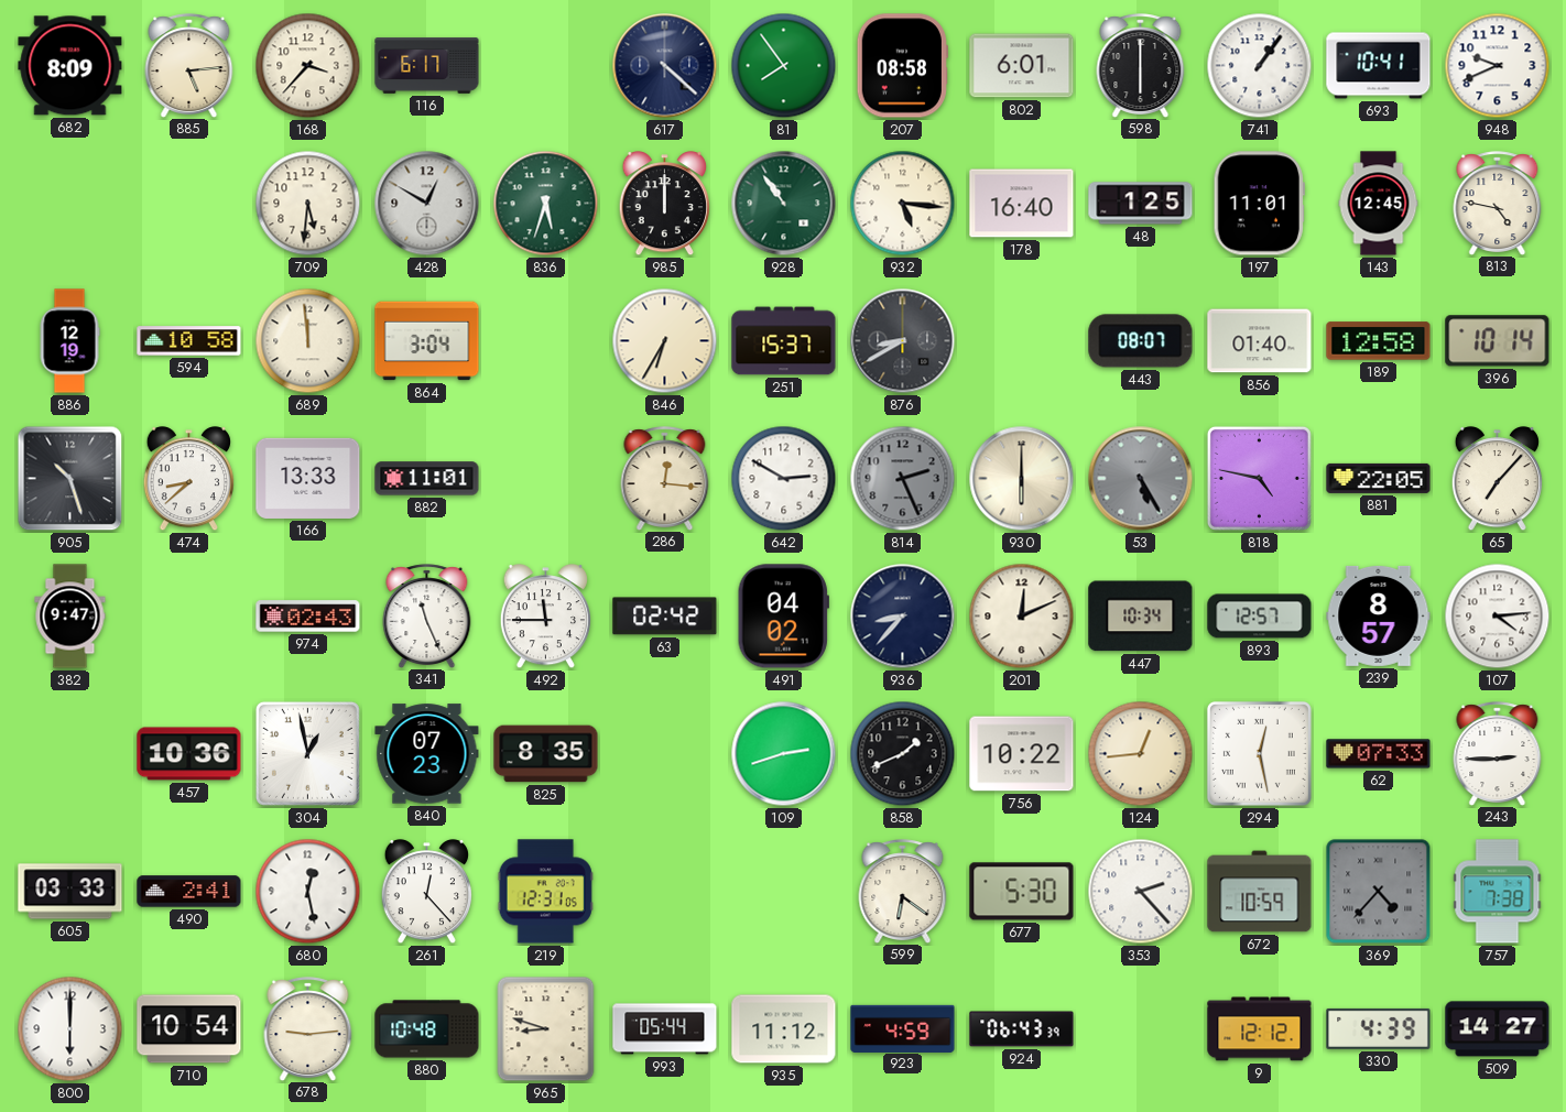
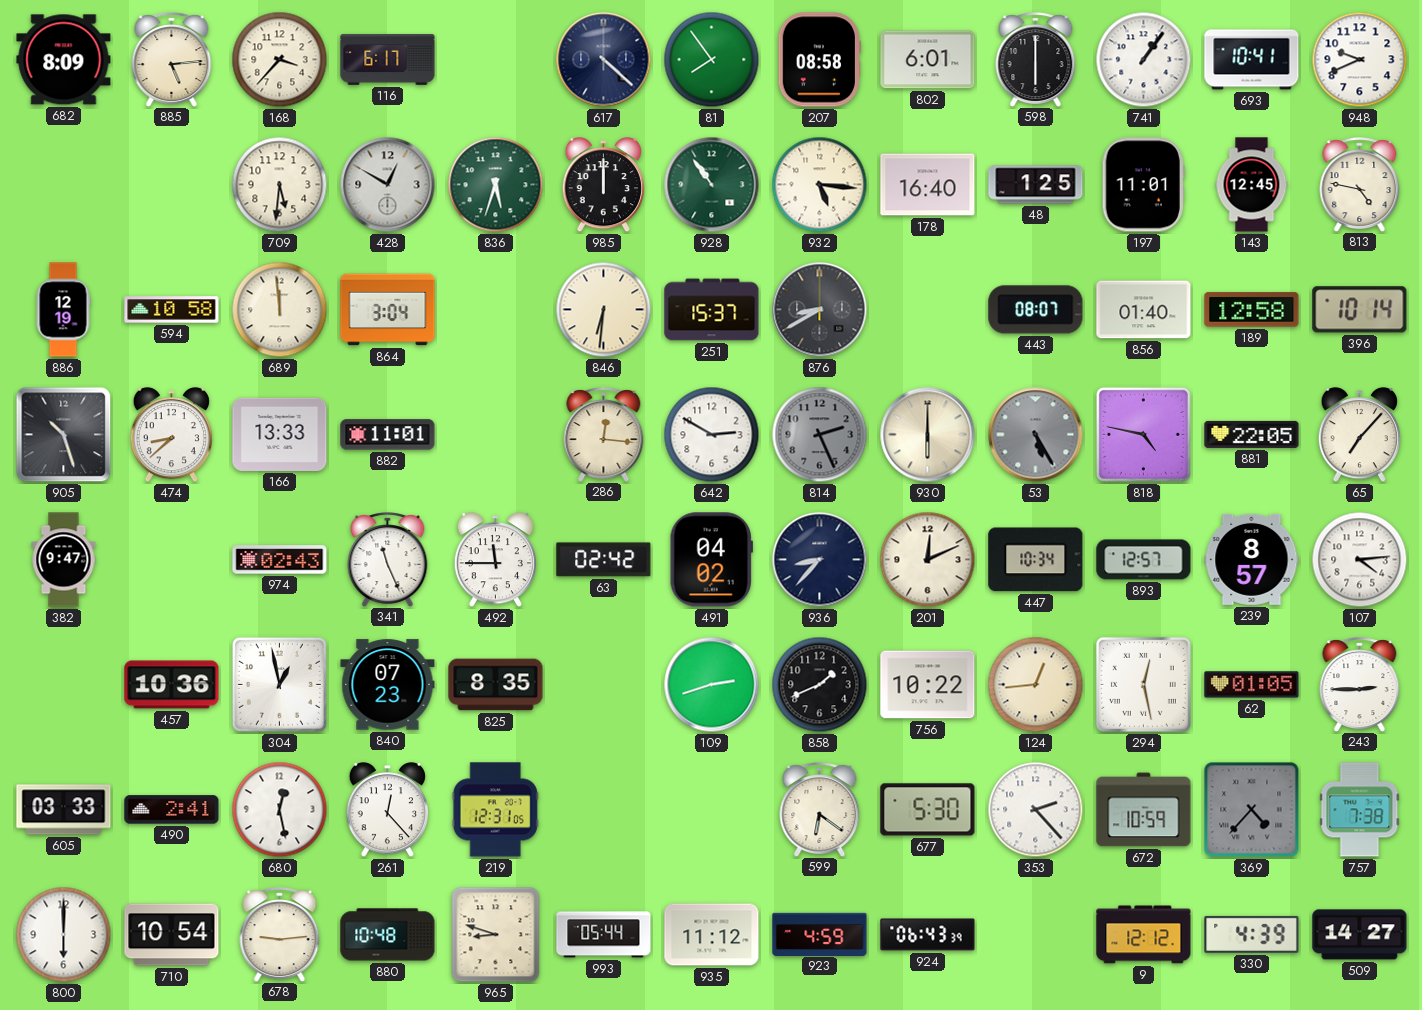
846: 6:35 -> 6:31 (604, 310)
62: 07:33 -> 01:05 (1252, 685)
